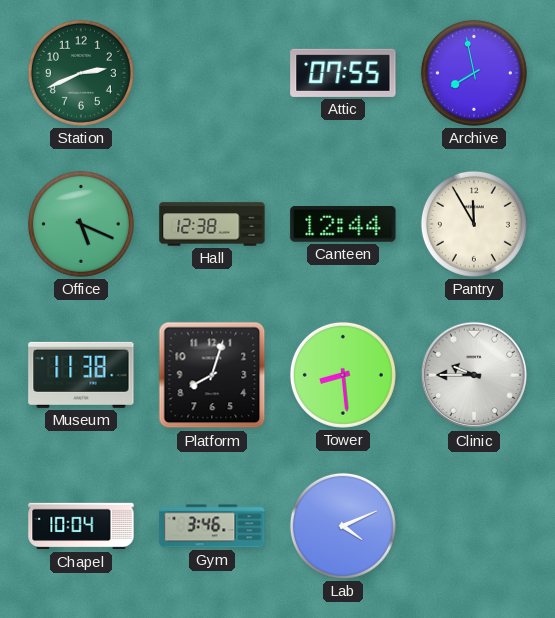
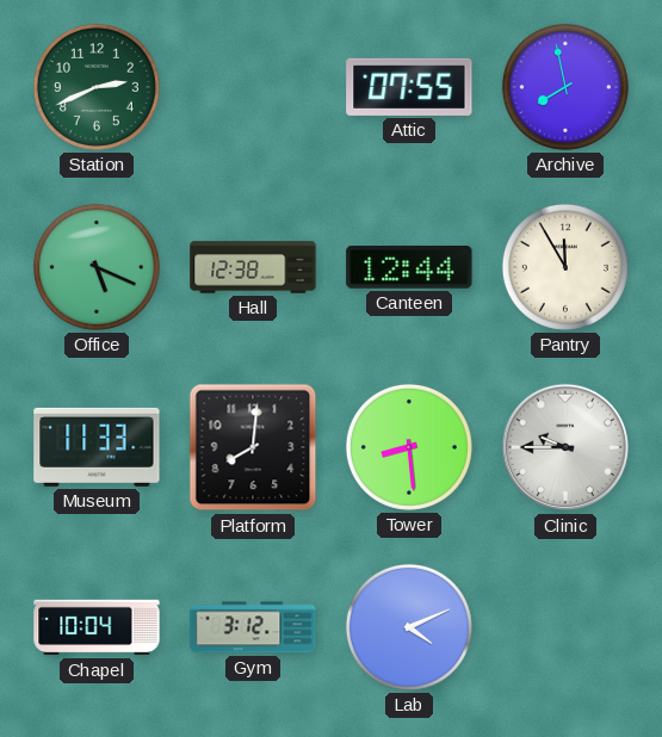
Museum: 11:38 -> 11:33 (97, 447)
Platform: 8:03 -> 8:01 (253, 447)
Gym: 3:46 -> 3:12 (253, 627)
